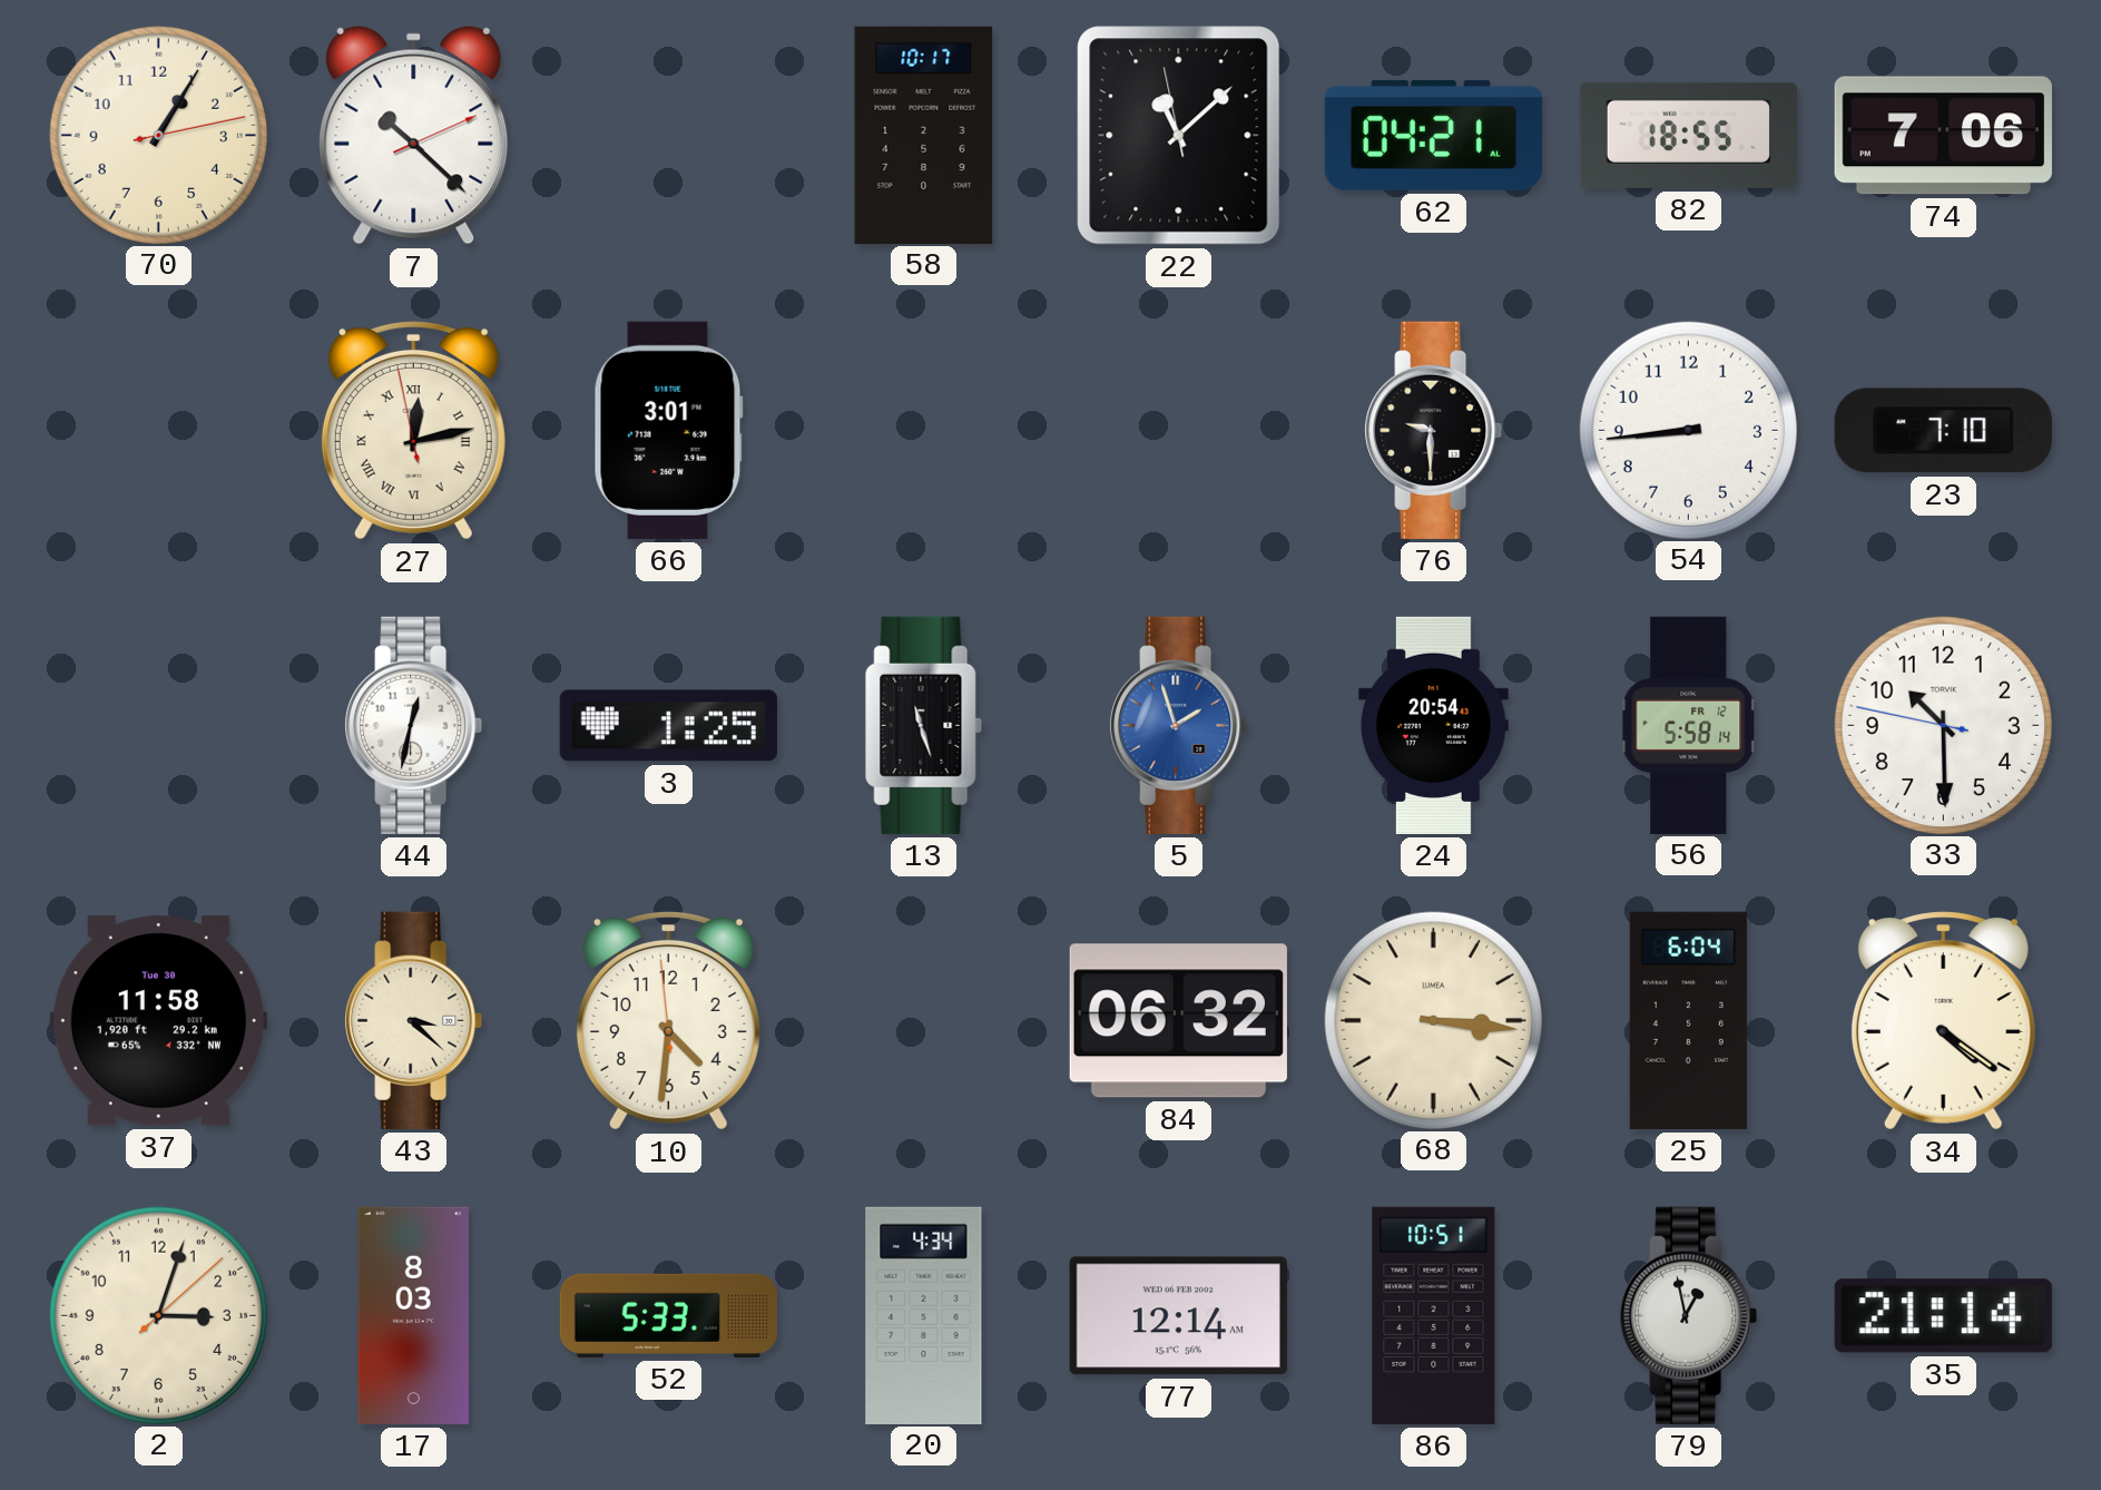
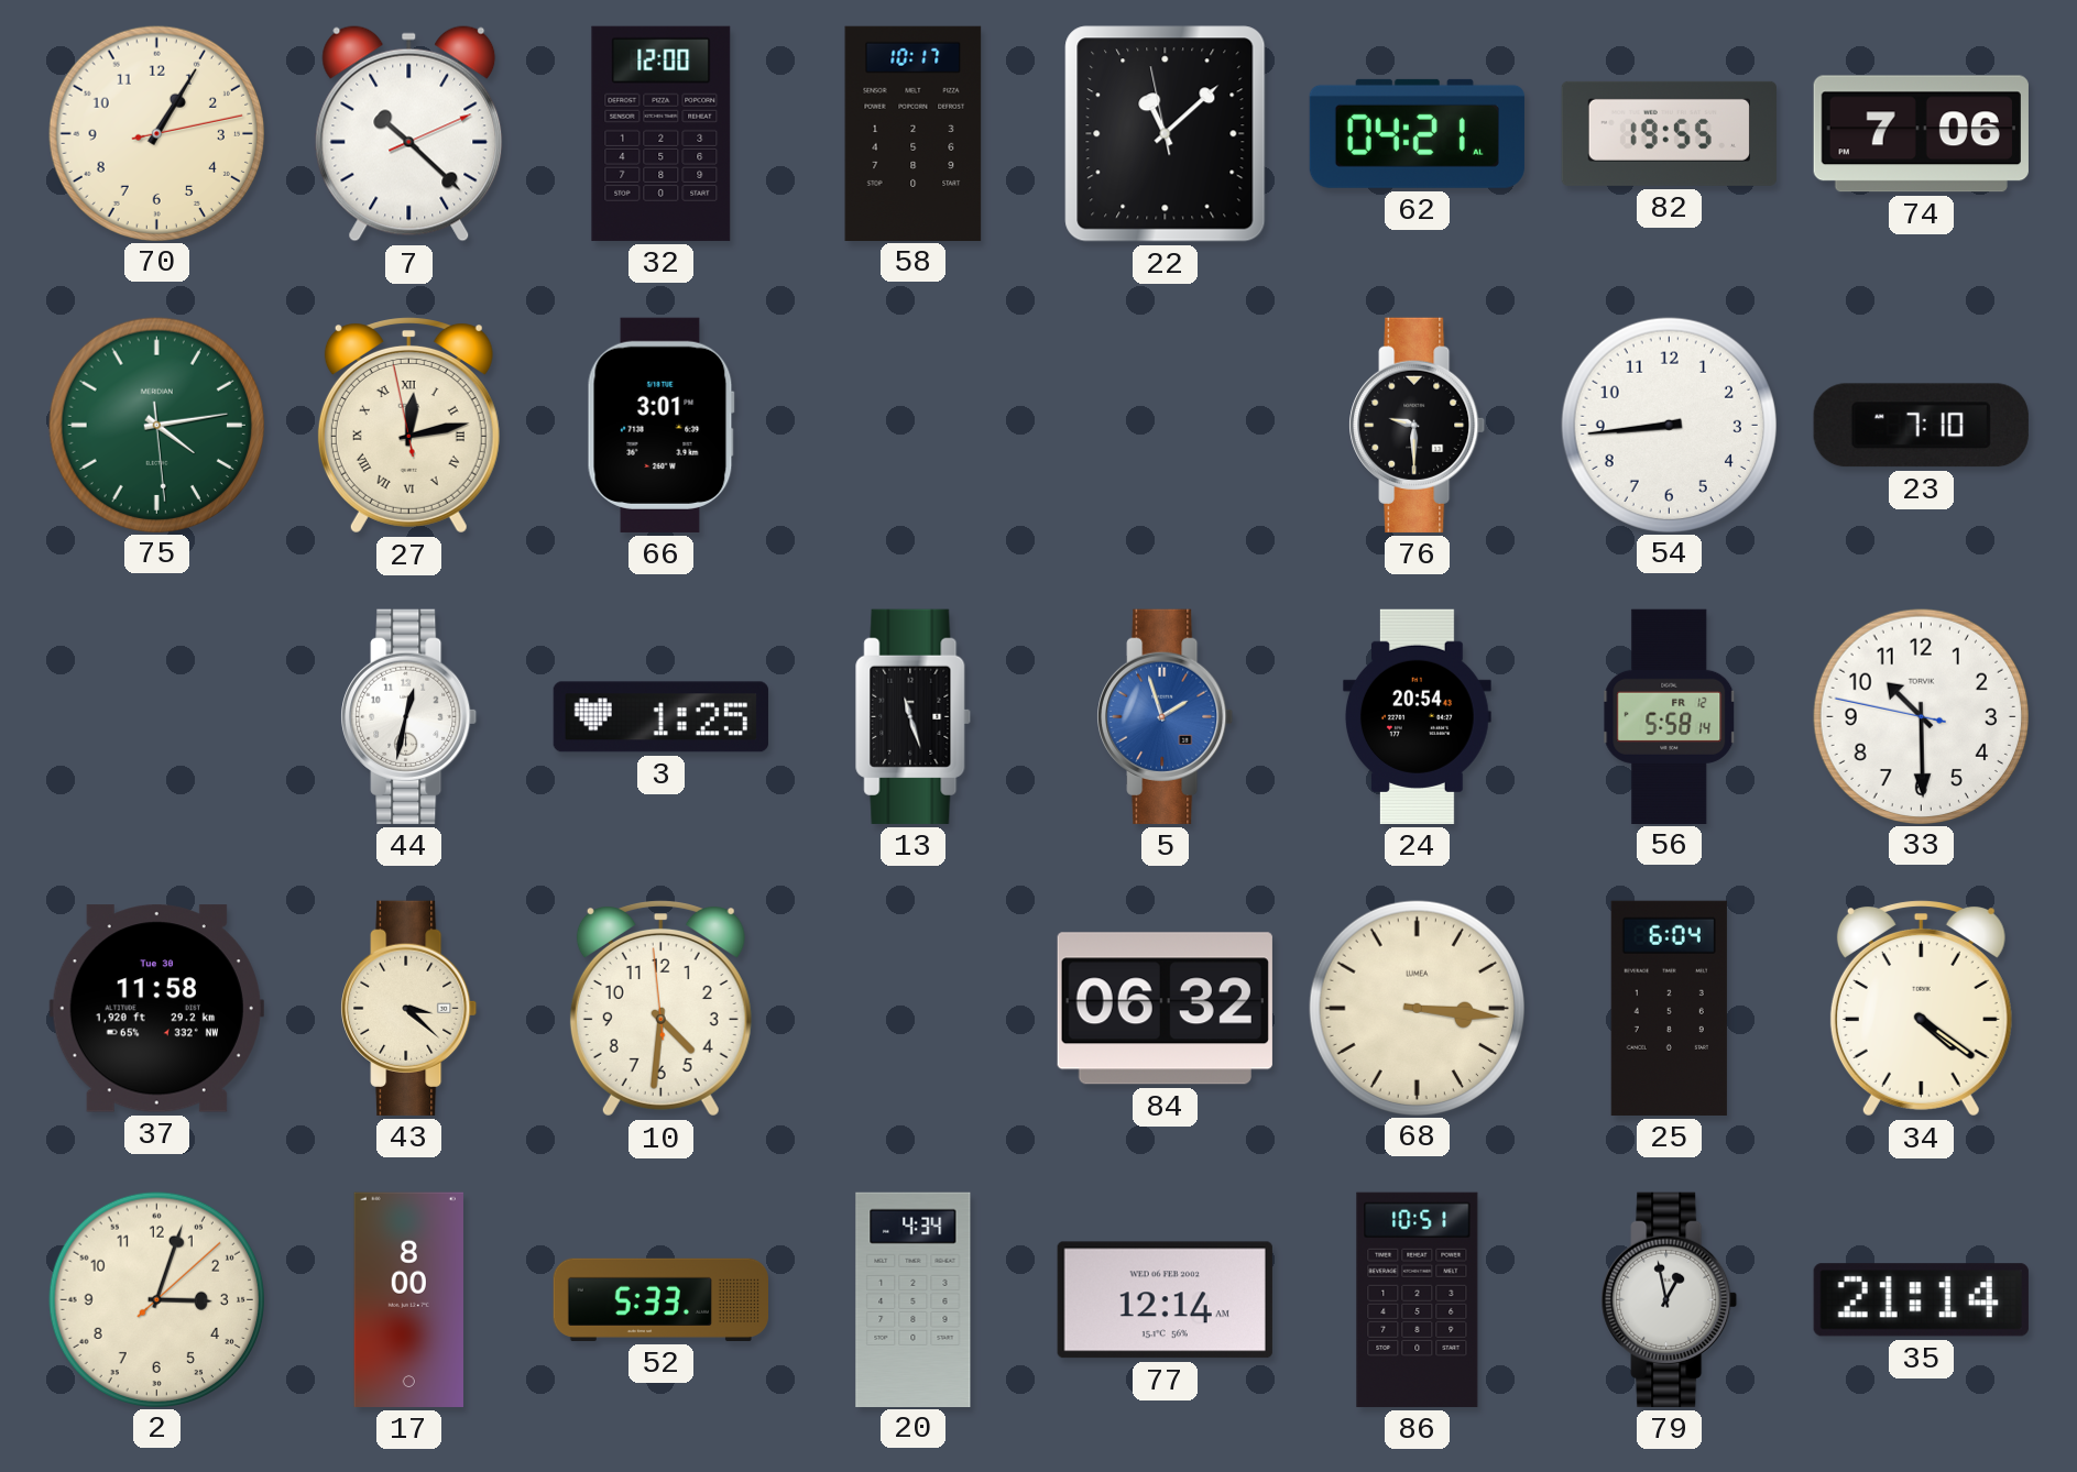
32: none -> 12:00 (662, 133)
82: 18:55 -> 19:55 (1669, 133)
75: none -> 4:13 (156, 425)
17: 8:03 -> 8:00 (408, 1299)
